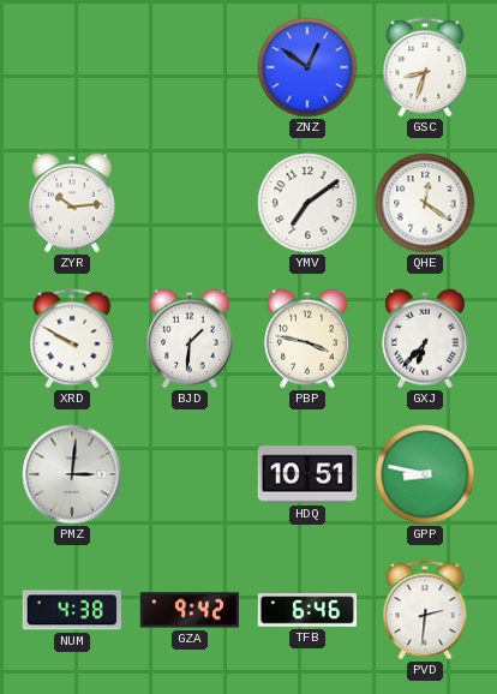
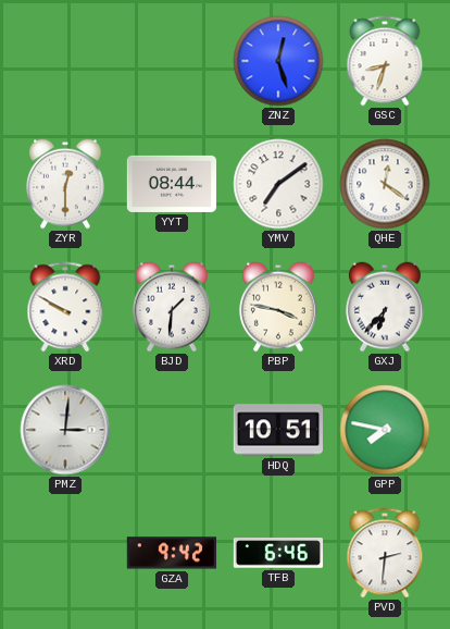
ZNZ: 12:51 -> 12:27 (278, 61)
ZYR: 10:14 -> 12:30 (66, 184)
YYT: none -> 08:44 (172, 184)
GPP: 8:47 -> 7:47 (385, 430)
NUM: 4:38 -> none (71, 610)
